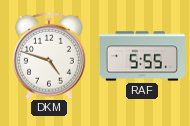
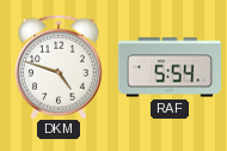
RAF: 5:55 -> 5:54 (168, 67)
